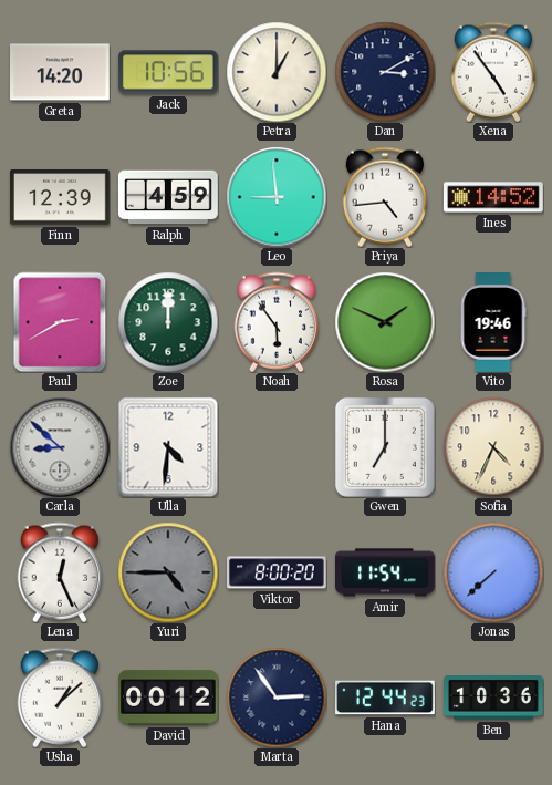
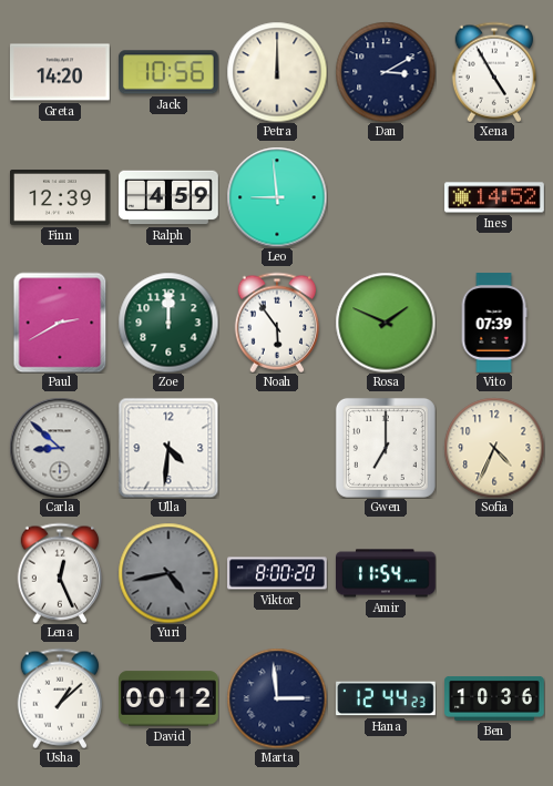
Petra: 1:00 -> 12:00 (277, 72)
Xena: 4:54 -> 4:55 (494, 72)
Priya: 4:44 -> none (385, 197)
Vito: 19:46 -> 07:39 (494, 323)
Yuri: 4:45 -> 4:43 (168, 573)
Jonas: 7:38 -> none (493, 572)
Marta: 2:54 -> 2:59 (277, 698)
